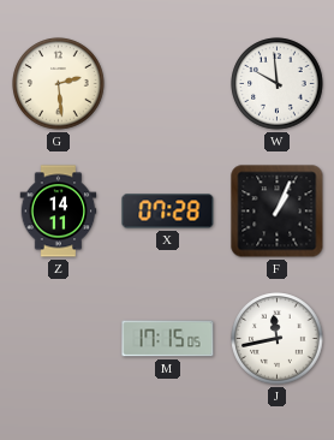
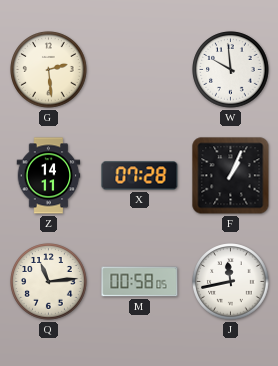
Q: none -> 11:14 (49, 282)
M: 17:15 -> 00:58 (140, 282)
